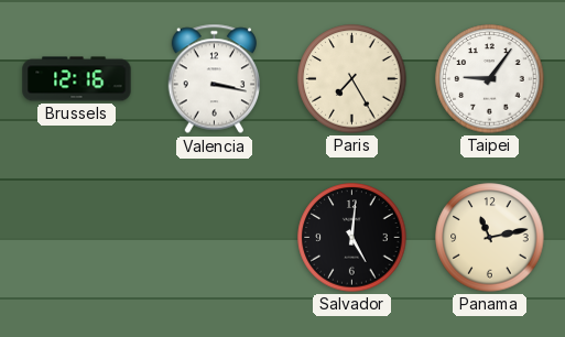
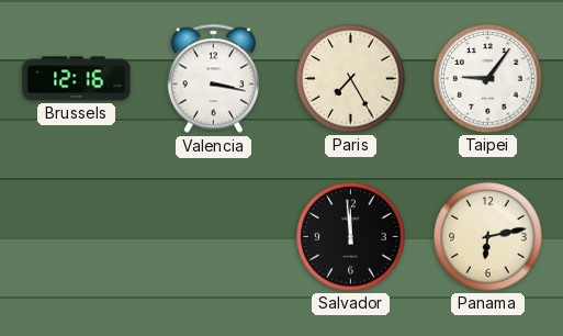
Salvador: 5:01 -> 11:59 (351, 237)
Panama: 11:13 -> 6:13 (488, 237)
